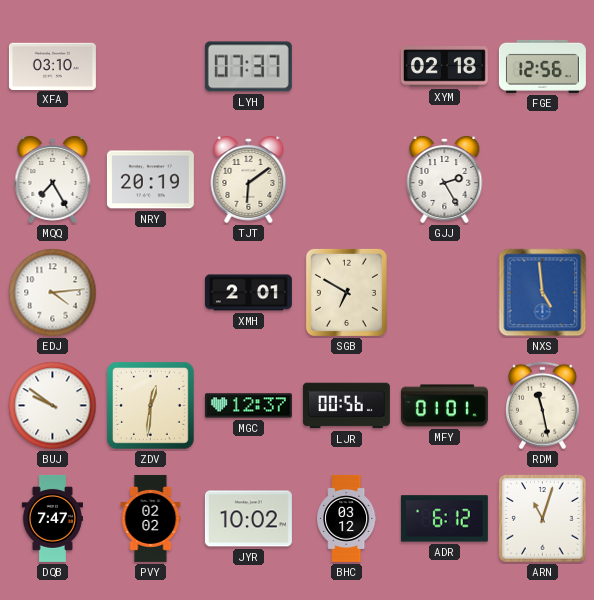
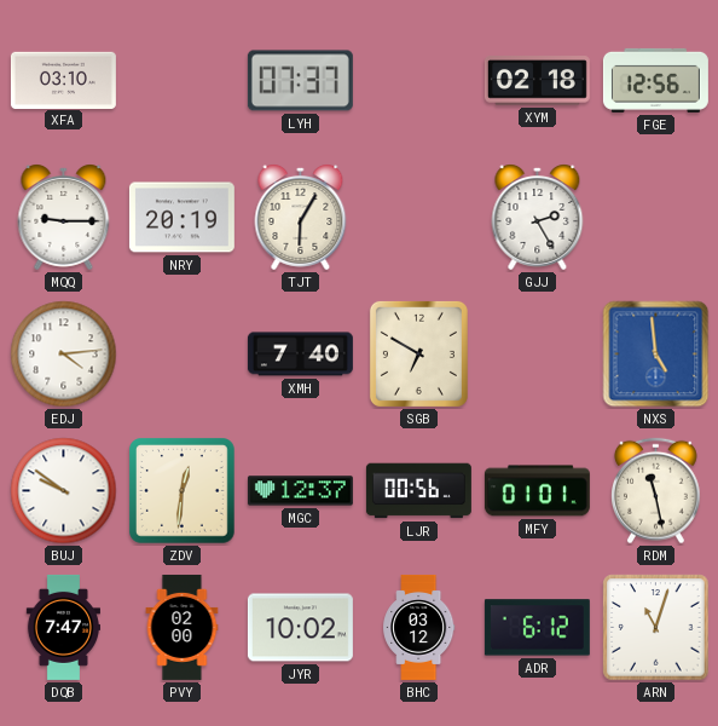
MQQ: 7:25 -> 9:15 (64, 218)
TJT: 6:09 -> 6:05 (301, 218)
XMH: 2:01 -> 7:40 (300, 355)
PVY: 02:02 -> 02:00 (183, 627)
